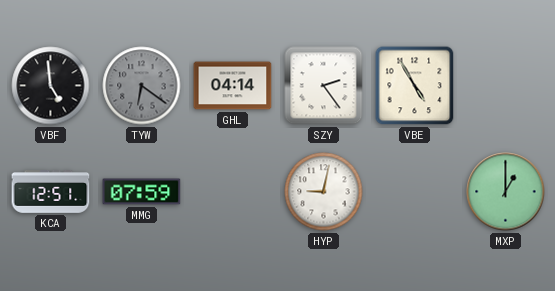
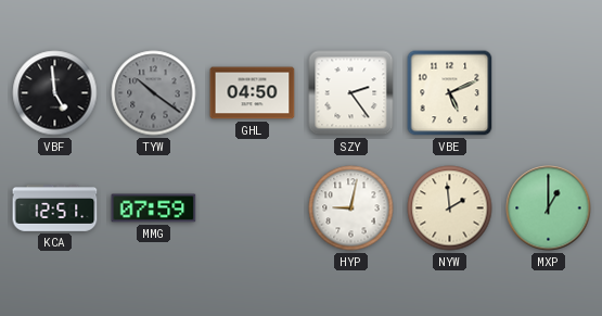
TYW: 6:21 -> 10:21 (154, 93)
GHL: 04:14 -> 04:50 (253, 93)
VBE: 4:55 -> 5:11 (450, 93)
NYW: none -> 1:59 (450, 208)
